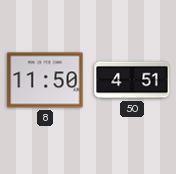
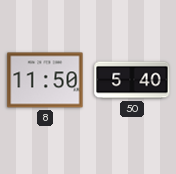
50: 4:51 -> 5:40 (132, 80)
